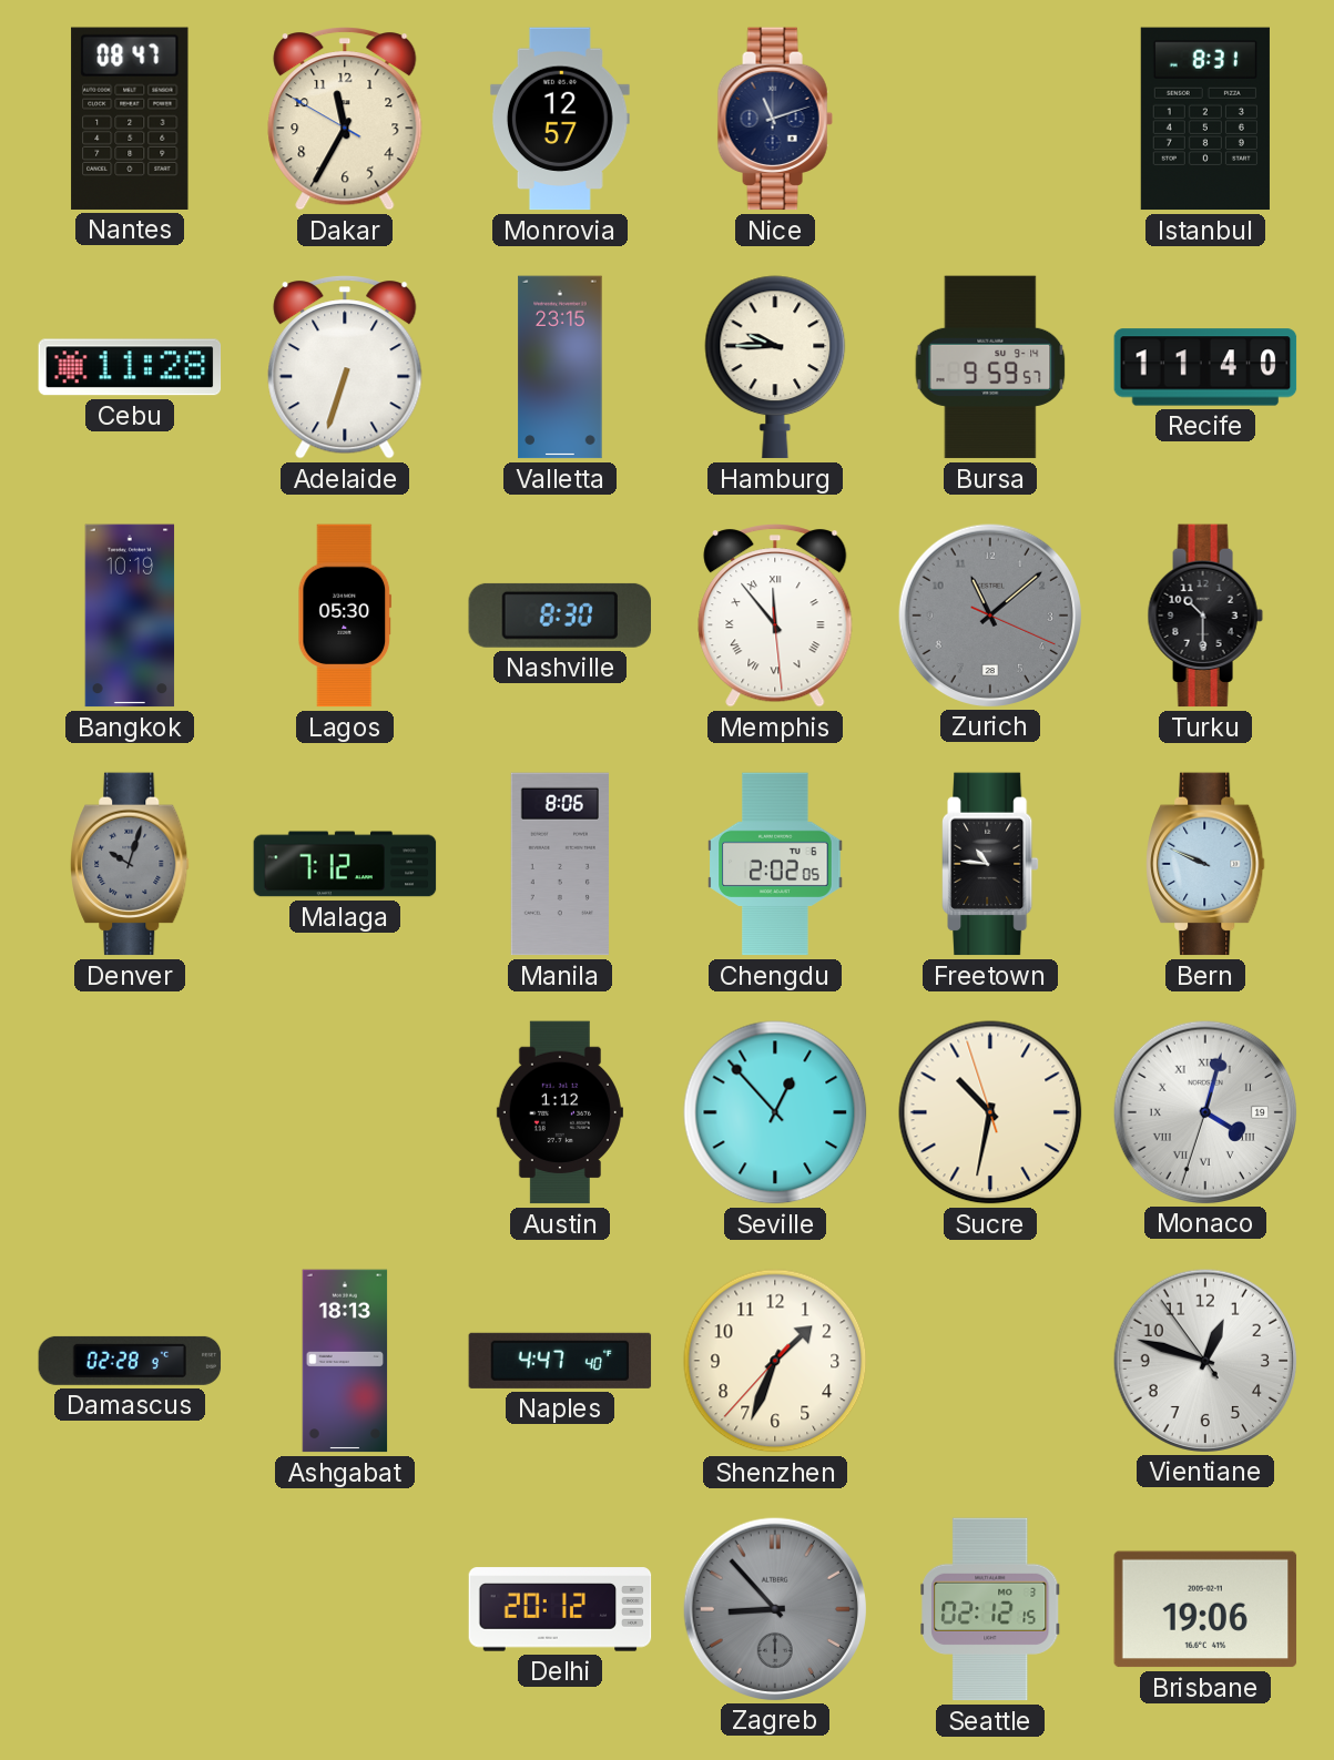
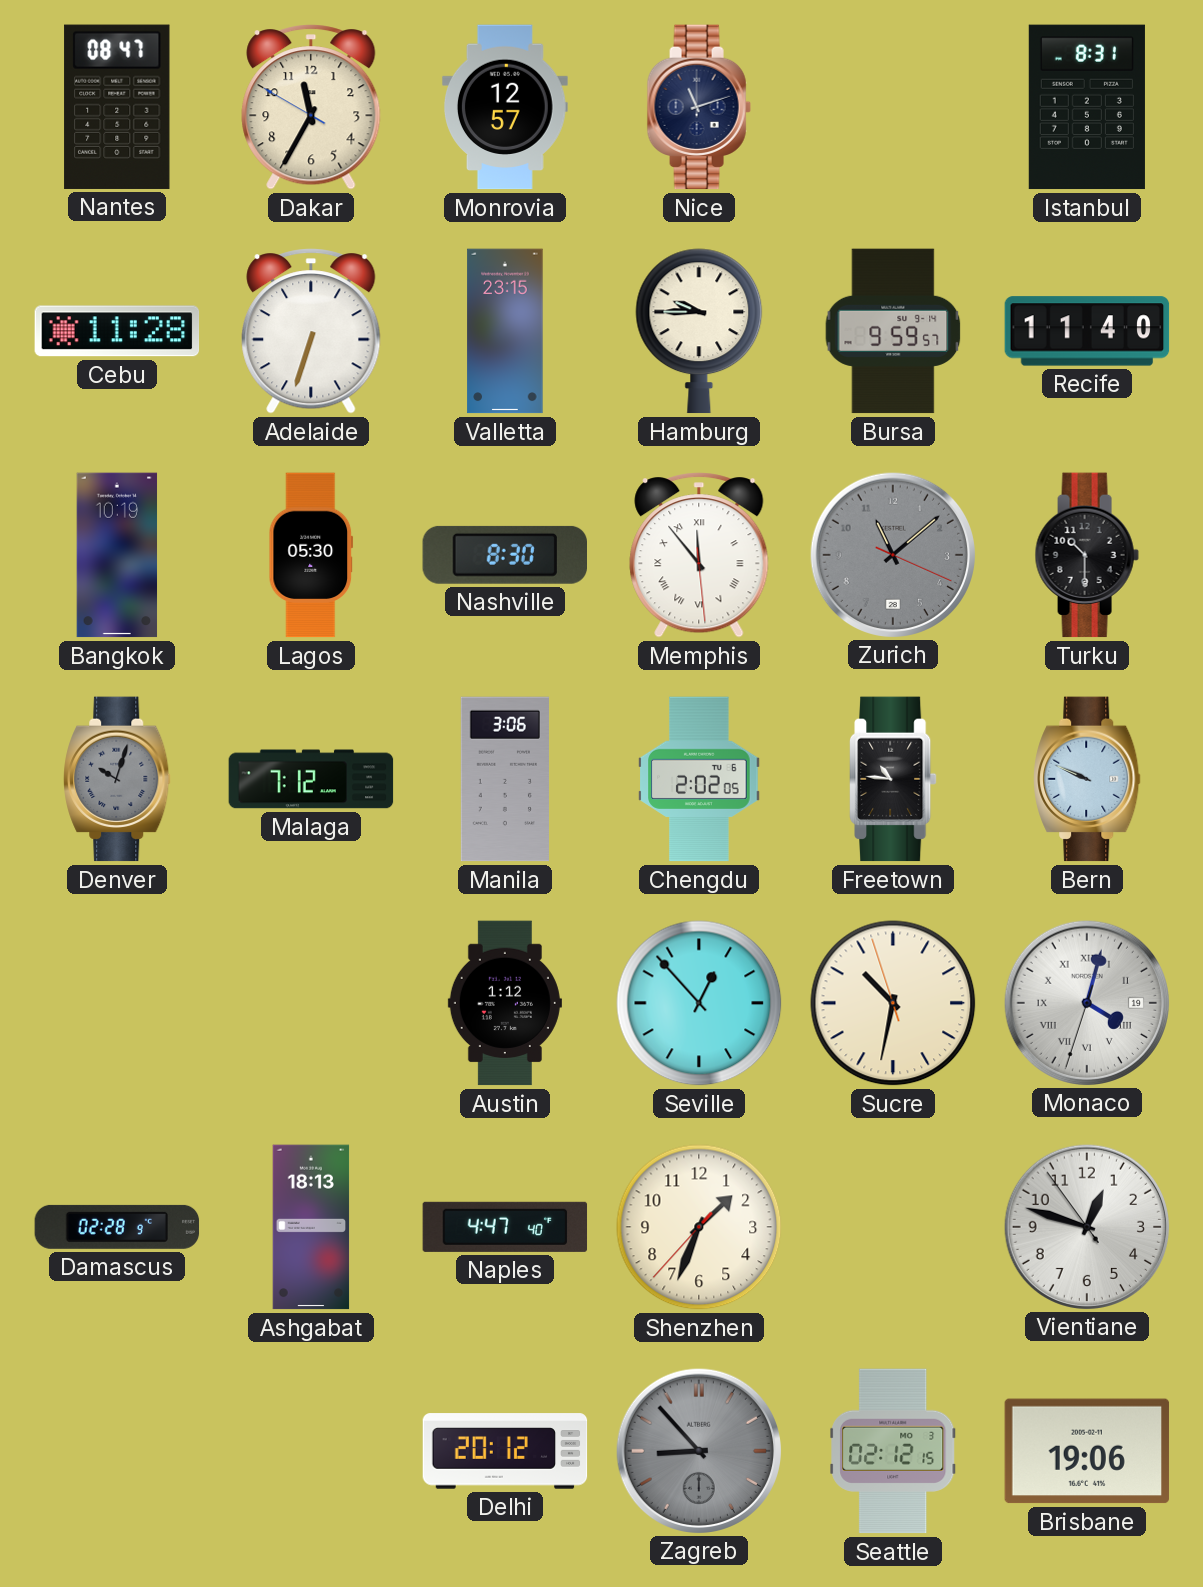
Manila: 8:06 -> 3:06 (505, 779)
